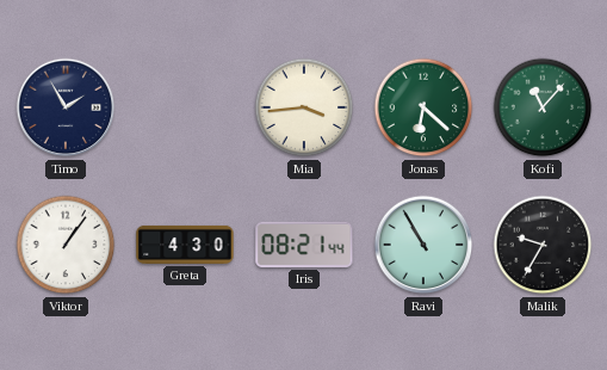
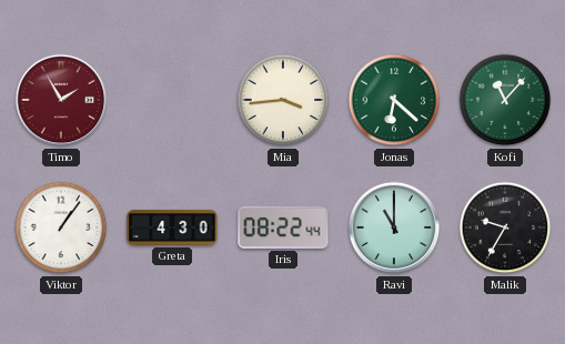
Timo dial: navy -> burgundy (61, 100)
Iris: 08:21 -> 08:22 (283, 227)
Ravi: 10:55 -> 11:00 (394, 227)
